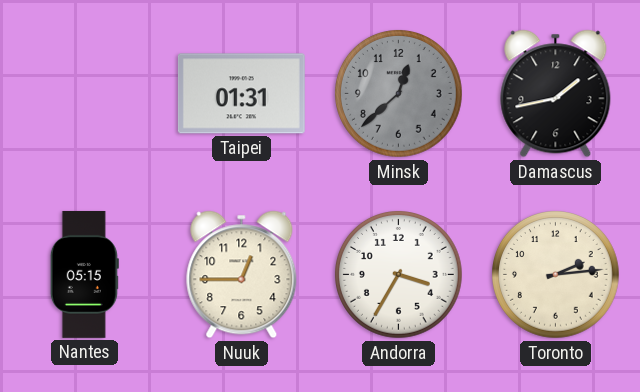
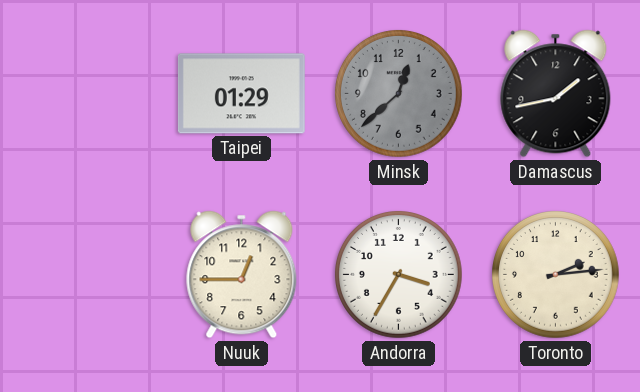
Taipei: 01:31 -> 01:29 (241, 94)
Nantes: 05:15 -> none (84, 274)
